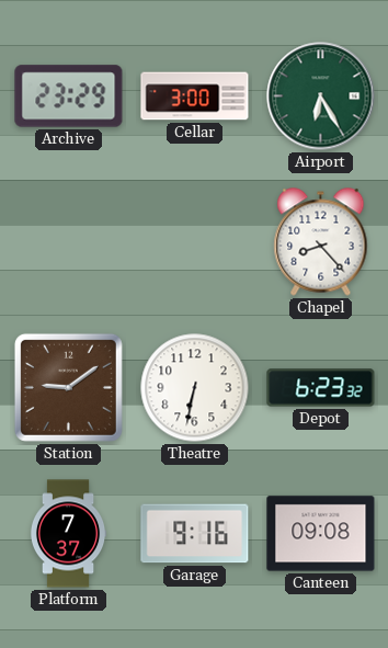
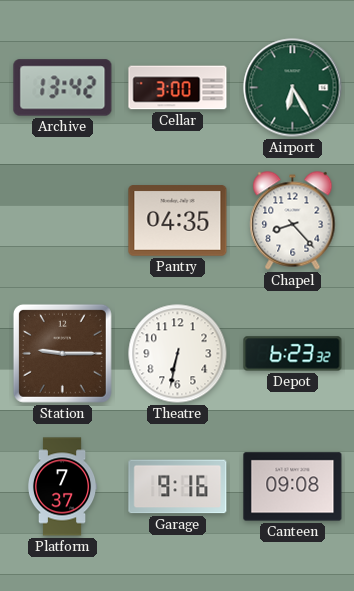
Archive: 23:29 -> 13:42 (63, 88)
Pantry: none -> 04:35 (178, 221)
Station: 9:09 -> 9:15 (62, 353)
